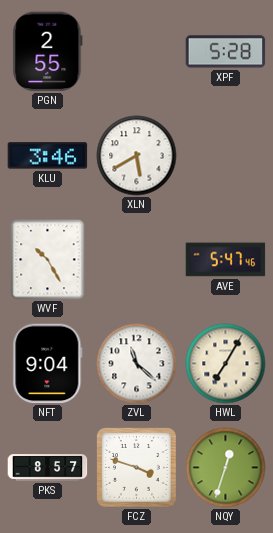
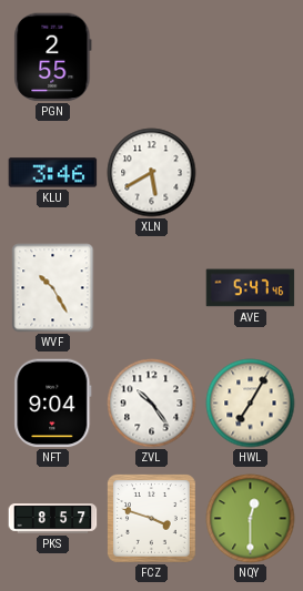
XPF: 5:28 -> none (226, 52)
ZVL: 11:22 -> 10:24 (152, 404)
NQY: 12:33 -> 12:30 (251, 519)
